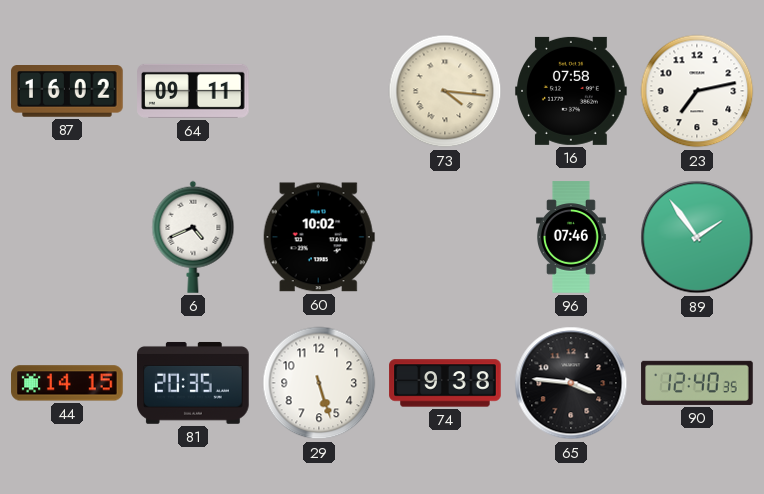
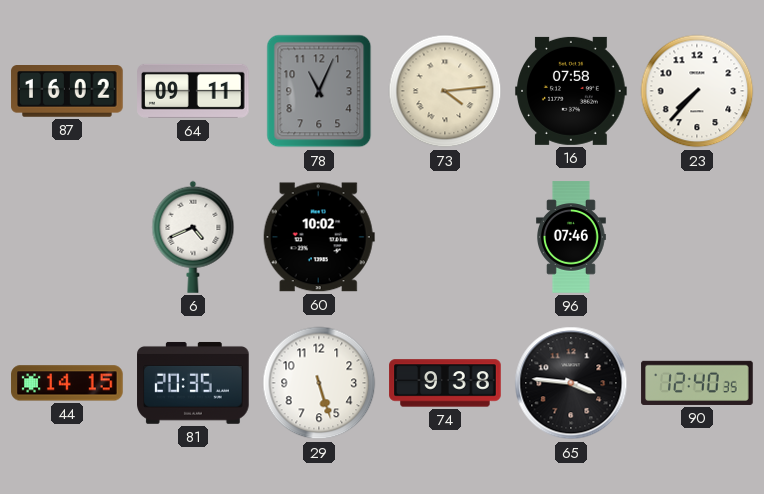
78: none -> 11:04 (319, 91)
73: 4:16 -> 4:14 (445, 91)
23: 7:13 -> 7:37 (697, 91)
89: 1:54 -> none (697, 237)
